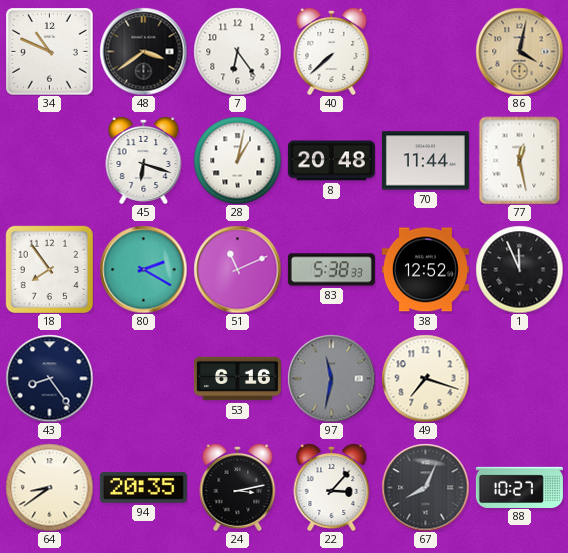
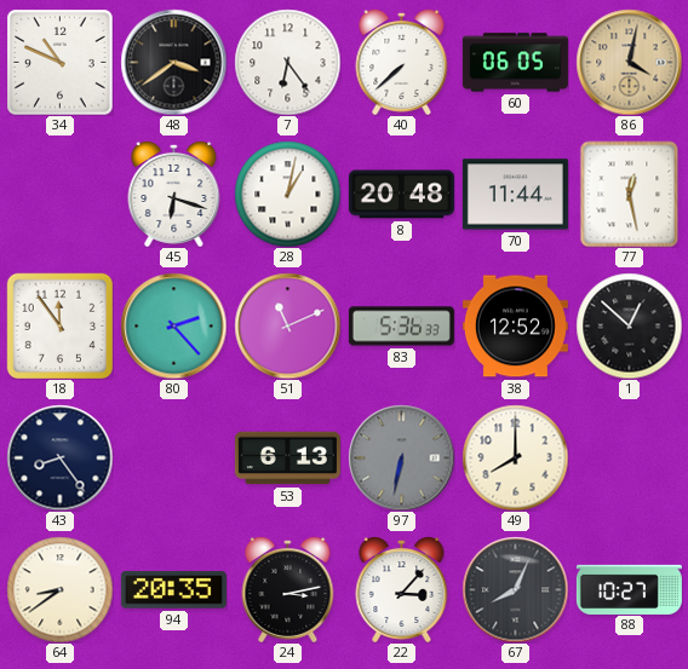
60: none -> 06:05 (515, 63)
18: 7:54 -> 11:54 (59, 325)
80: 2:20 -> 2:23 (173, 325)
83: 5:38 -> 5:36 (401, 327)
1: 11:56 -> 12:52 (629, 325)
53: 6:16 -> 6:13 (287, 459)
97: 11:32 -> 6:32 (401, 457)
49: 7:18 -> 8:00 (515, 457)
